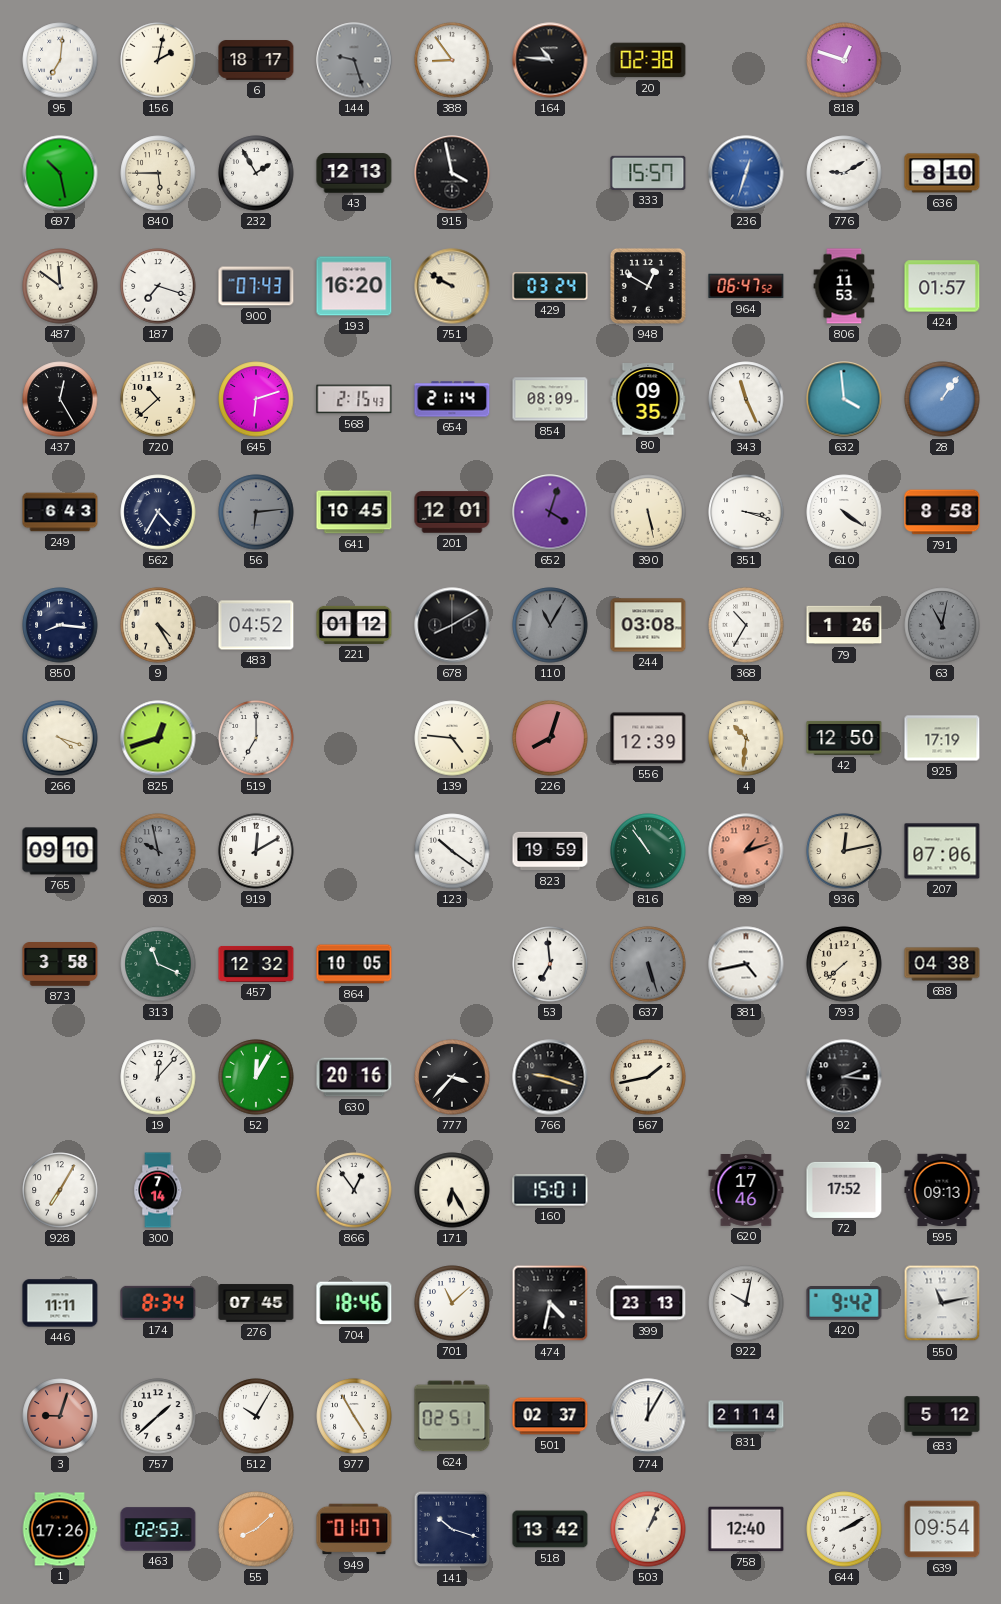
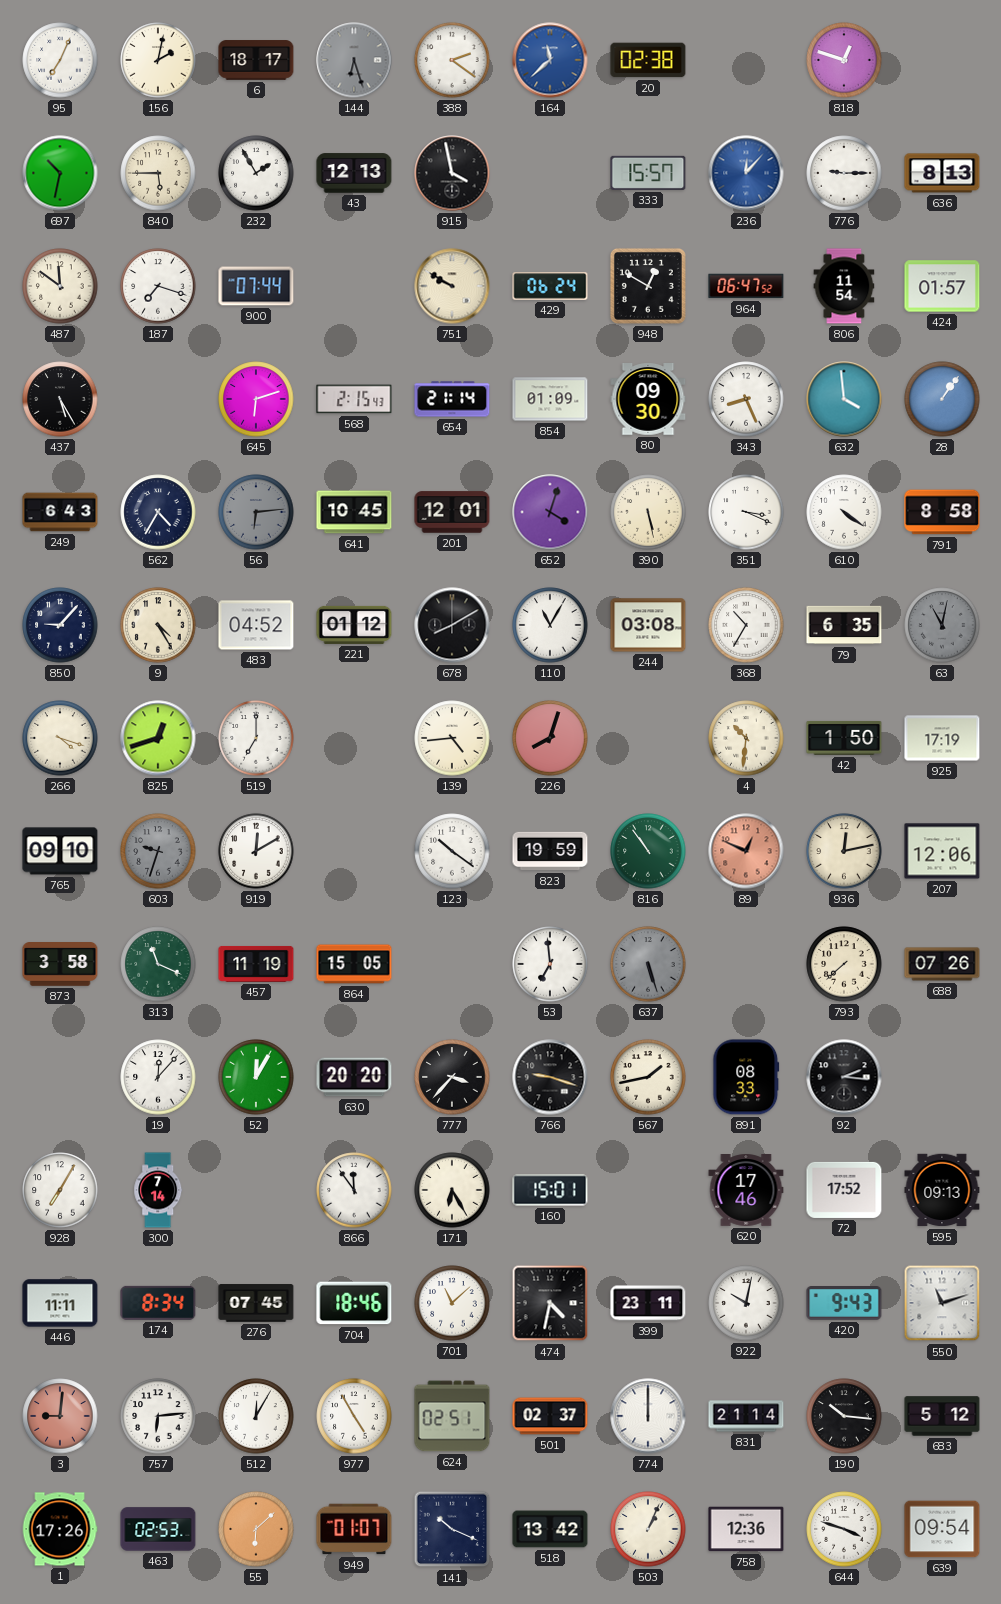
95: 7:01 -> 7:04 (60, 60)
144: 9:27 -> 6:27 (354, 60)
388: 8:54 -> 2:21 (452, 60)
164: 10:46 -> 11:38 (550, 60)
164 dial: black -> blue (550, 60)
697: 10:28 -> 10:32 (60, 173)
236: 12:33 -> 12:07 (746, 173)
776: 9:10 -> 9:15 (844, 173)
636: 8:10 -> 8:13 (942, 173)
900: 07:43 -> 07:44 (256, 286)
193: 16:20 -> none (354, 286)
429: 03:24 -> 06:24 (550, 286)
806: 11:53 -> 11:54 (844, 286)
437: 12:25 -> 5:25 (60, 399)
720: 10:38 -> none (158, 399)
854: 08:09 -> 01:09 (550, 399)
80: 09:35 -> 09:30 (648, 400)
343: 11:26 -> 8:26 (746, 399)
351: 3:18 -> 3:19 (746, 512)
850: 8:16 -> 9:07 (60, 625)
110 dial: grey -> white (550, 625)
79: 1:26 -> 6:35 (844, 625)
139: 4:46 -> 4:44 (452, 738)
556: 12:39 -> none (648, 738)
42: 12:50 -> 1:50 (844, 738)
603: 9:58 -> 9:33 (158, 851)
89: 1:12 -> 12:49 (746, 851)
207: 07:06 -> 12:06 (942, 851)
457: 12:32 -> 11:19 (256, 964)
864: 10:05 -> 15:05 (354, 964)
381: 4:43 -> none (746, 964)
688: 04:38 -> 07:26 (942, 964)
630: 20:16 -> 20:20 (354, 1077)
891: none -> 08:33 (746, 1077)
866: 12:54 -> 11:54 (354, 1190)
399: 23:13 -> 23:11 (648, 1303)
420: 9:42 -> 9:43 (844, 1304)
550: 11:13 -> 11:12 (942, 1303)
3: 9:03 -> 9:01 (60, 1416)
757: 1:38 -> 6:14 (158, 1416)
512: 10:05 -> 12:05 (256, 1416)
774: 12:05 -> 12:00 (648, 1416)
190: none -> 10:16 (844, 1416)
55: 8:08 -> 6:08 (256, 1529)
141: 10:18 -> 10:19 (452, 1529)
758: 12:40 -> 12:36 (746, 1529)
644: 2:10 -> 3:48 (844, 1529)
